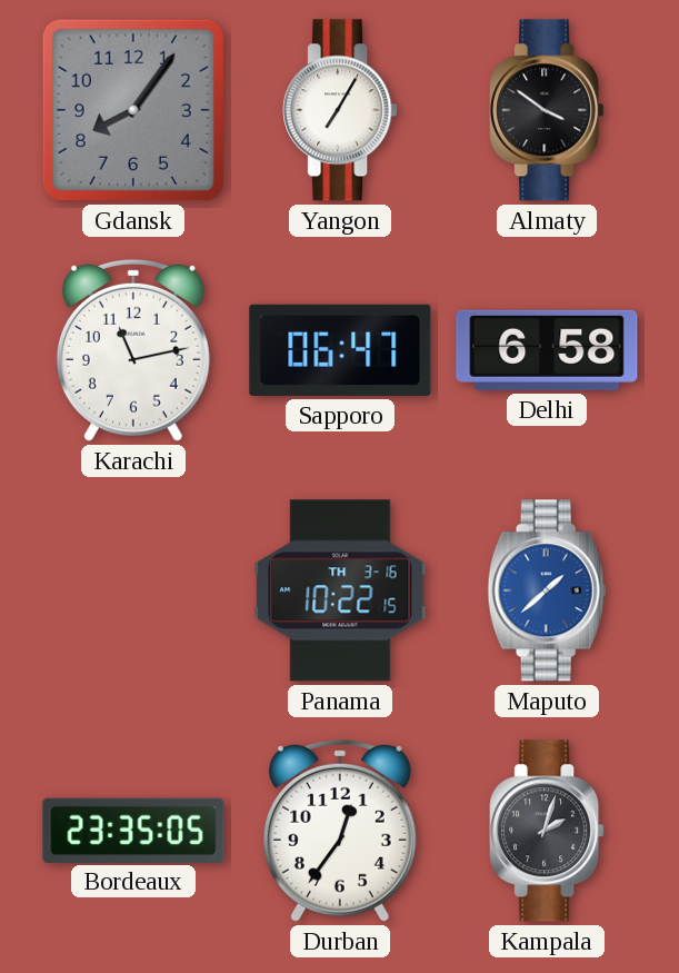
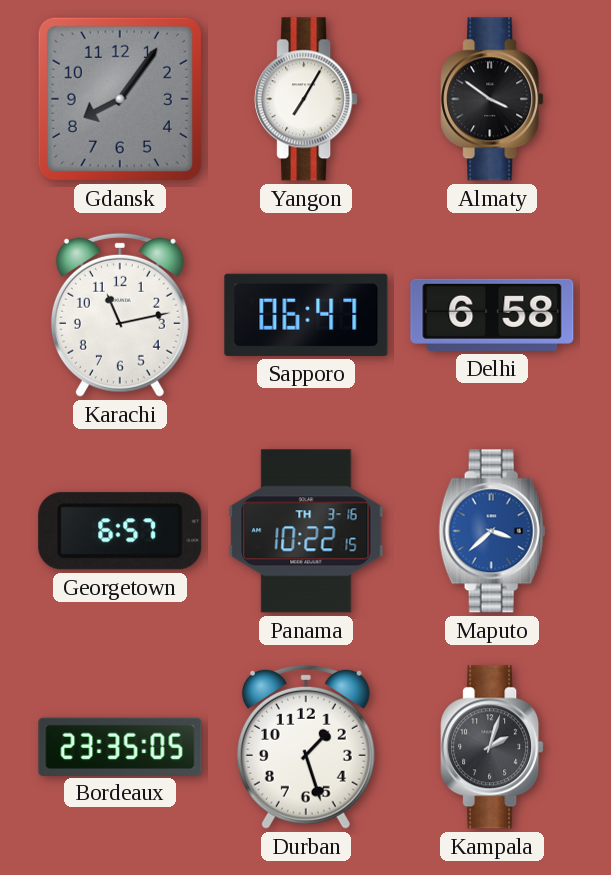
Georgetown: none -> 6:57 (120, 531)
Maputo: 1:38 -> 3:38 (492, 531)
Durban: 12:36 -> 1:27 (306, 747)
